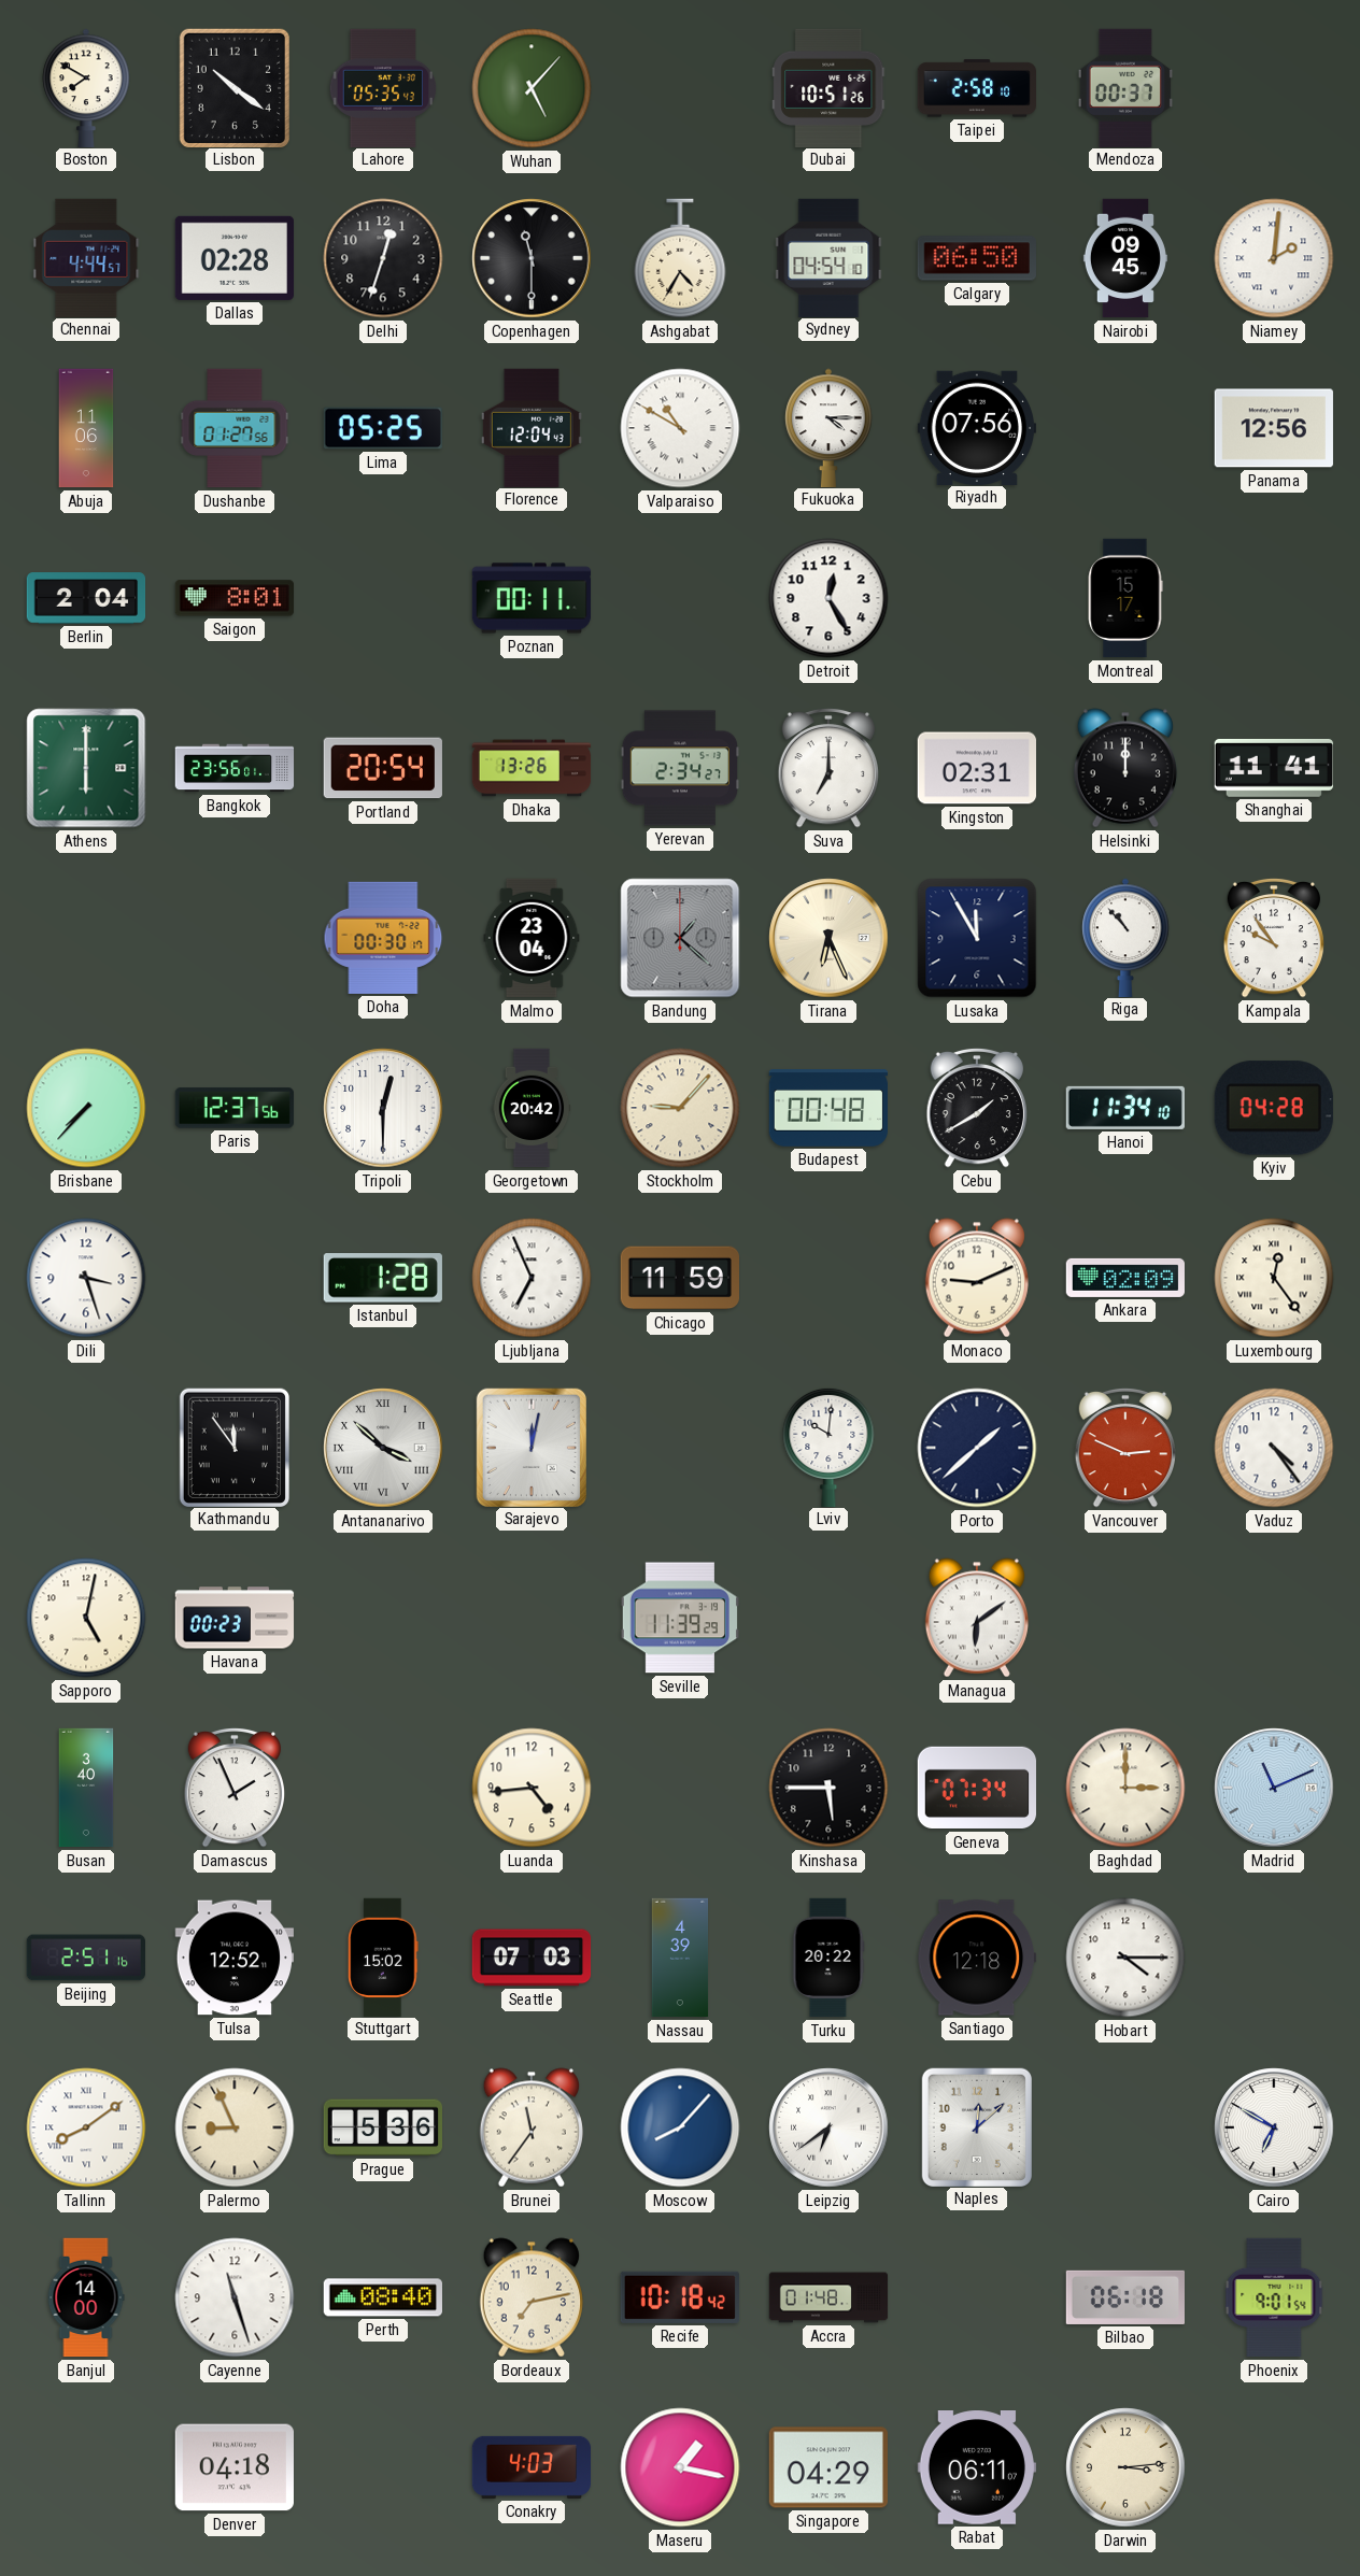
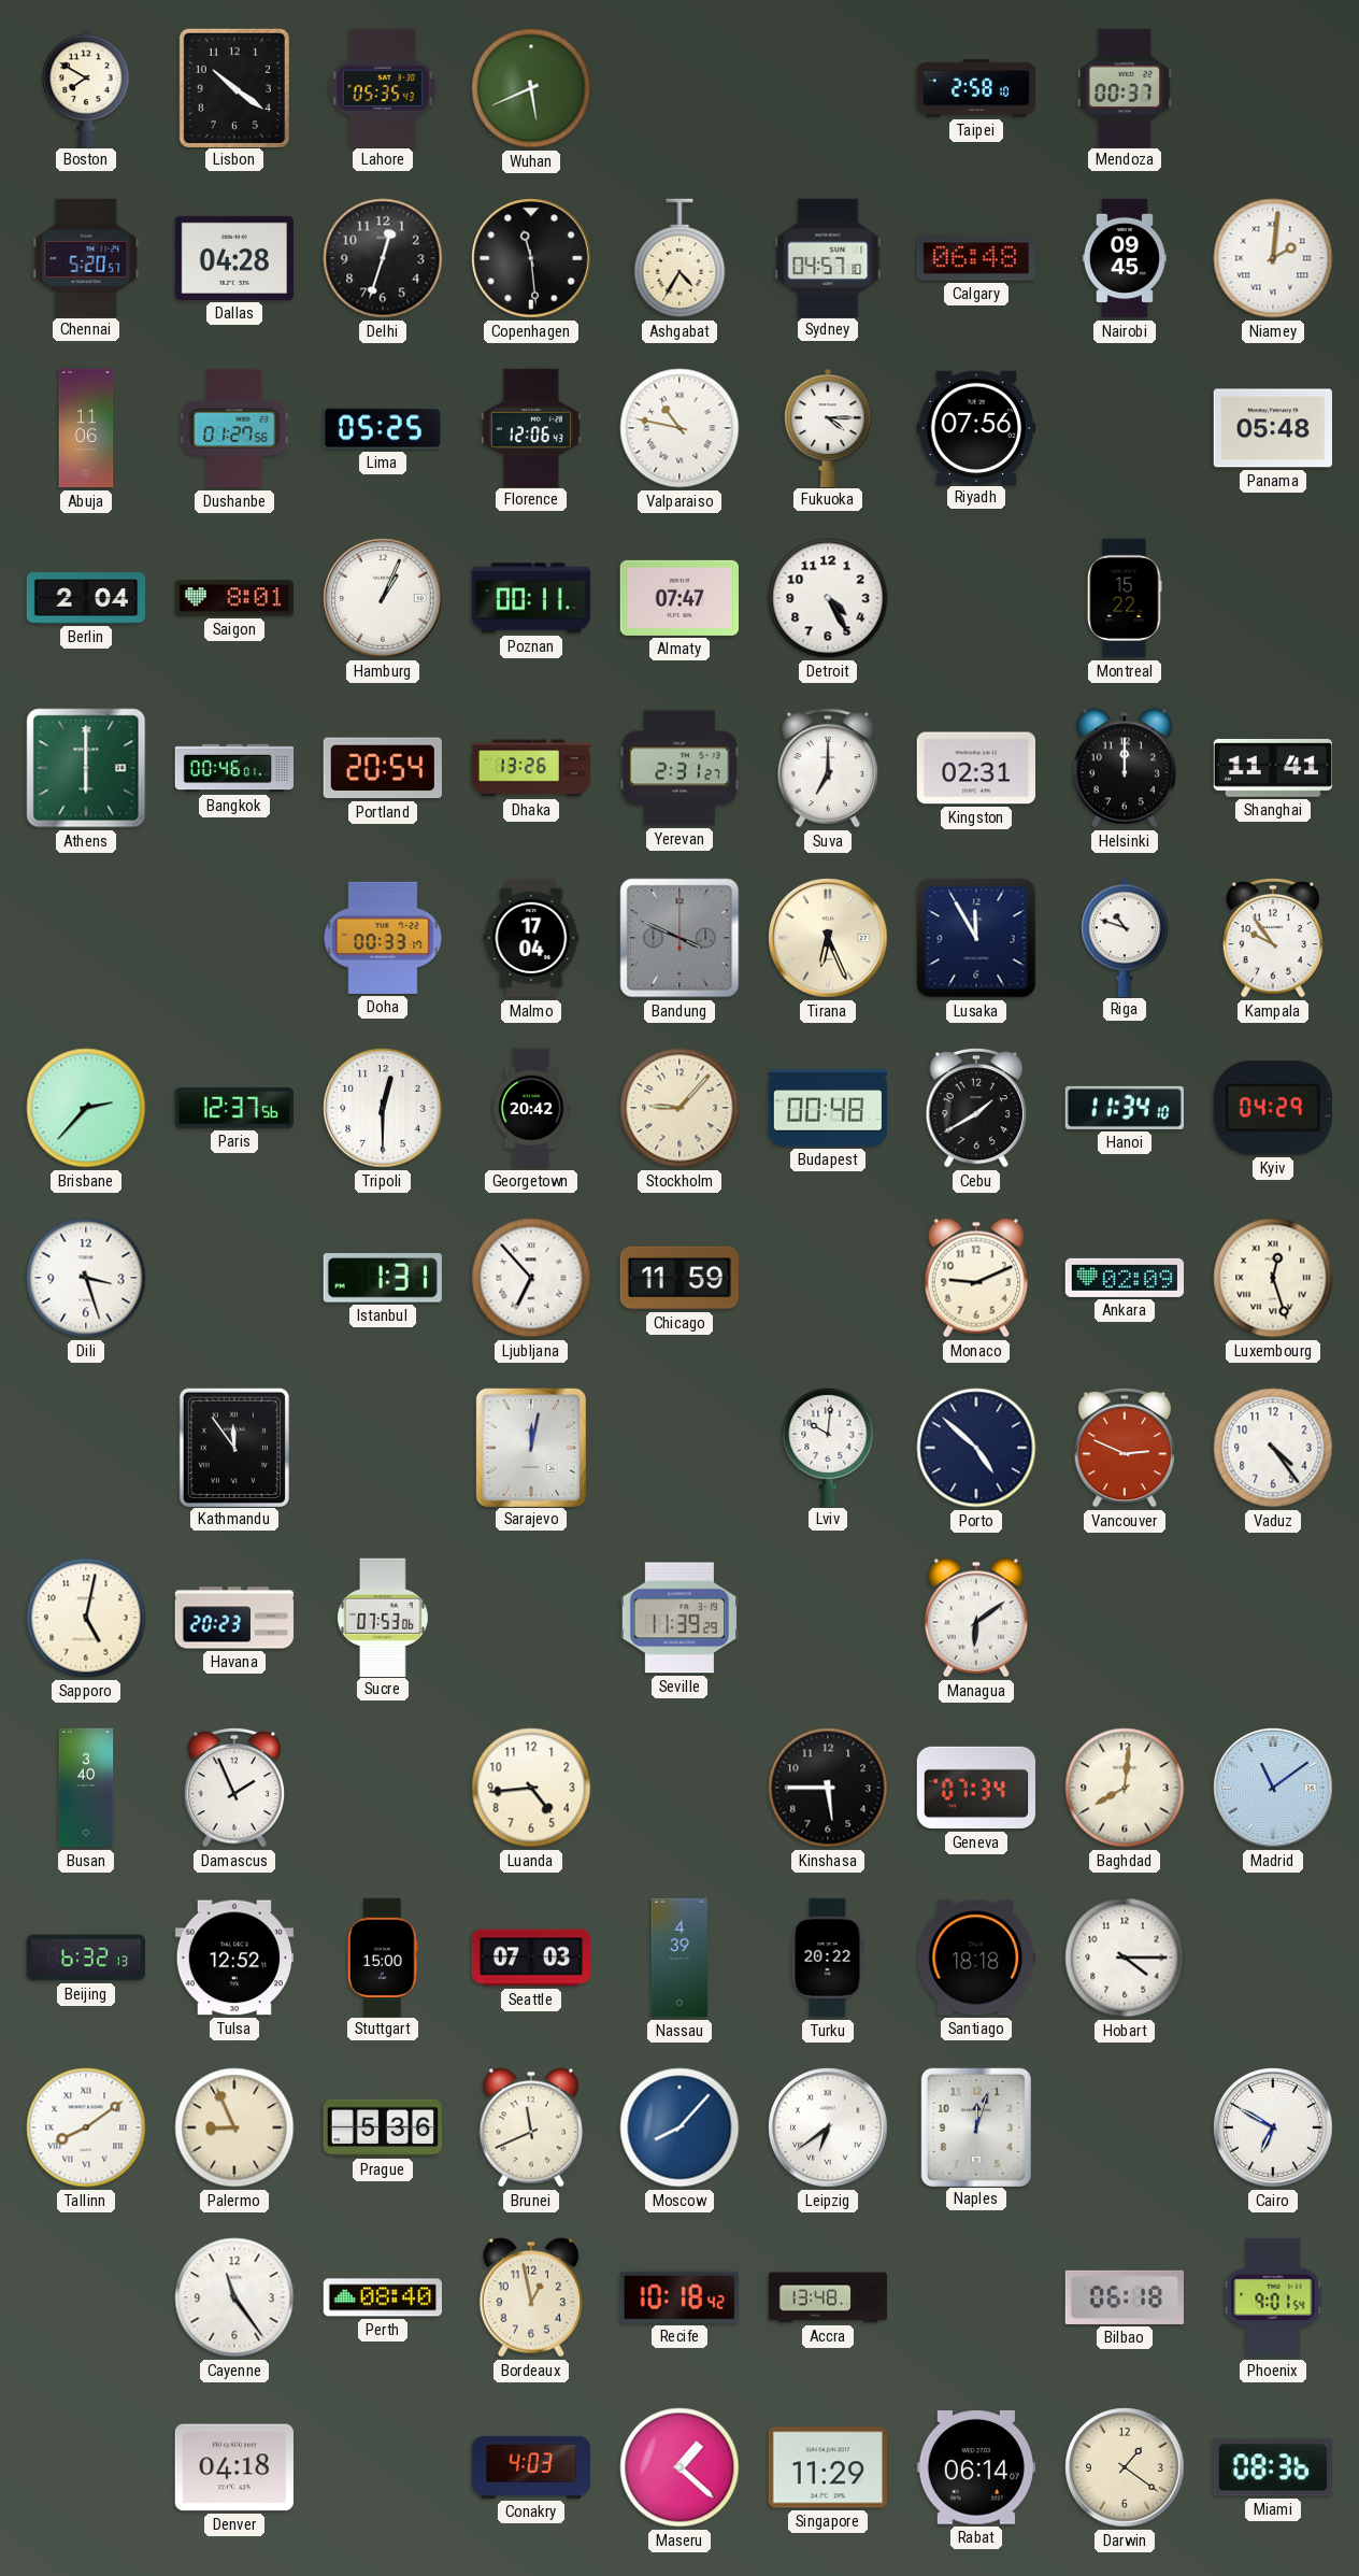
Wuhan: 5:07 -> 5:41 (531, 88)
Dubai: 10:51 -> none (828, 87)
Chennai: 4:44 -> 5:20 (86, 257)
Dallas: 02:28 -> 04:28 (233, 258)
Copenhagen: 11:30 -> 11:29 (531, 258)
Sydney: 04:54 -> 04:57 (828, 257)
Calgary: 06:50 -> 06:48 (976, 258)
Florence: 12:04 -> 12:06 (531, 427)
Valparaiso: 10:50 -> 10:47 (679, 428)
Panama: 12:56 -> 05:48 (1273, 428)
Hamburg: none -> 1:04 (383, 598)
Almaty: none -> 07:47 (678, 598)
Detroit: 12:25 -> 4:25 (828, 598)
Montreal: 15:17 -> 15:22 (1125, 598)
Bangkok: 23:56 -> 00:46 (234, 768)
Yerevan: 2:34 -> 2:31 (678, 768)
Doha: 00:30 -> 00:33 (383, 938)
Malmo: 23:04 -> 17:04 (531, 938)
Bandung: 1:22 -> 3:49 (679, 938)
Riga: 10:53 -> 10:48 (1125, 937)
Brisbane: 7:37 -> 2:37 (86, 1108)
Kyiv: 04:28 -> 04:29 (1273, 1108)
Istanbul: 1:28 -> 1:31 (383, 1278)
Ljubljana: 6:56 -> 6:53 (531, 1278)
Luxembourg: 12:24 -> 12:27 (1273, 1278)
Antananarivo: 3:52 -> none (383, 1448)
Porto: 1:38 -> 4:52 (976, 1448)
Havana: 00:23 -> 20:23 (234, 1618)
Sucre: none -> 07:53 (383, 1617)
Baghdad: 3:00 -> 8:01 (1125, 1788)
Madrid: 11:11 -> 11:09 (1273, 1788)
Beijing: 2:51 -> 6:32 (85, 1958)
Stuttgart: 15:02 -> 15:00 (383, 1956)
Santiago: 12:18 -> 18:18 (975, 1958)
Brunei: 11:36 -> 11:41 (531, 2127)
Naples: 12:08 -> 12:03 (975, 2126)
Banjul: 14:00 -> none (86, 2297)
Cayenne: 11:27 -> 11:24 (234, 2297)
Bordeaux: 7:13 -> 12:58 (531, 2297)
Accra: 01:48 -> 13:48 (828, 2297)
Maseru: 1:17 -> 1:22 (679, 2467)
Singapore: 04:29 -> 11:29 (827, 2467)
Rabat: 06:11 -> 06:14 (976, 2468)
Darwin: 3:14 -> 1:21 (1125, 2467)
Miami: none -> 08:36 (1273, 2467)
